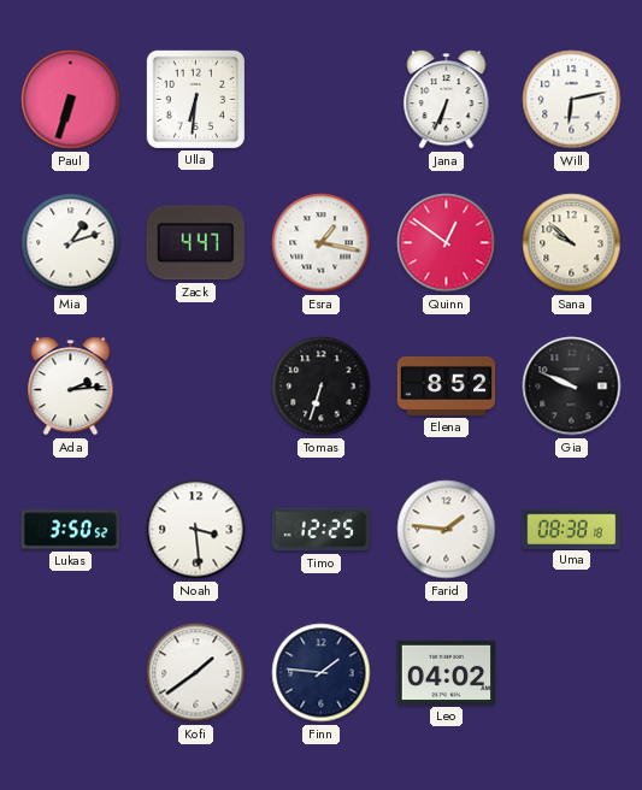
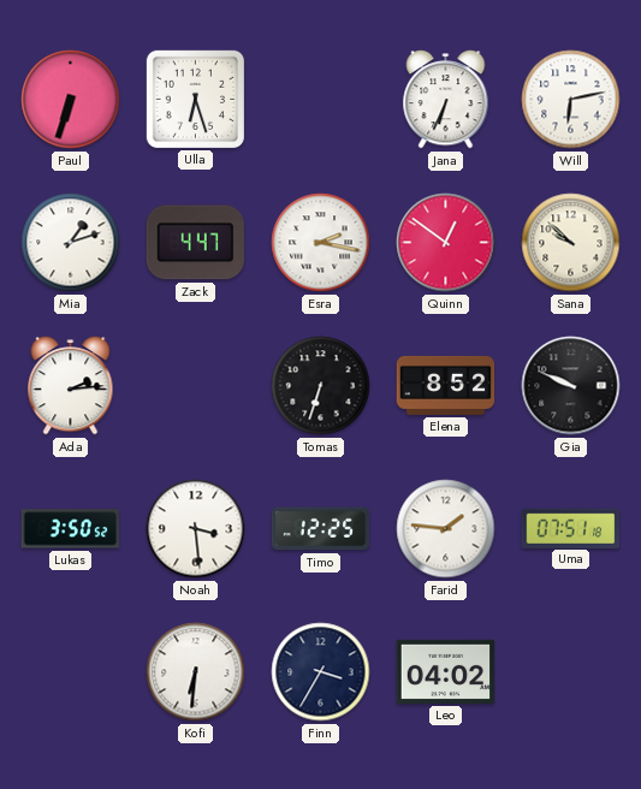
Ulla: 6:31 -> 6:27 (195, 99)
Esra: 1:17 -> 2:17 (321, 243)
Uma: 08:38 -> 07:51 (571, 528)
Kofi: 1:39 -> 6:31 (196, 672)
Finn: 1:46 -> 3:35 (321, 672)
